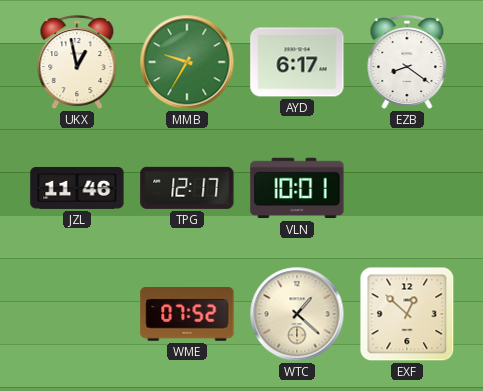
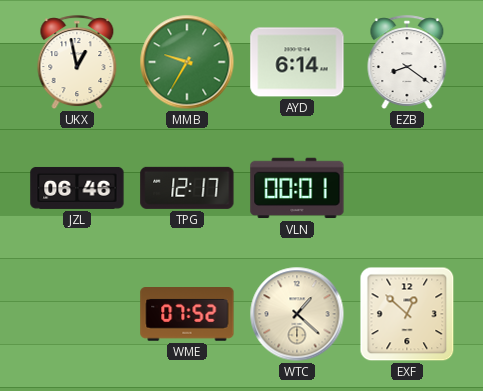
AYD: 6:17 -> 6:14 (297, 62)
JZL: 11:46 -> 06:46 (77, 188)
VLN: 10:01 -> 00:01 (297, 188)
